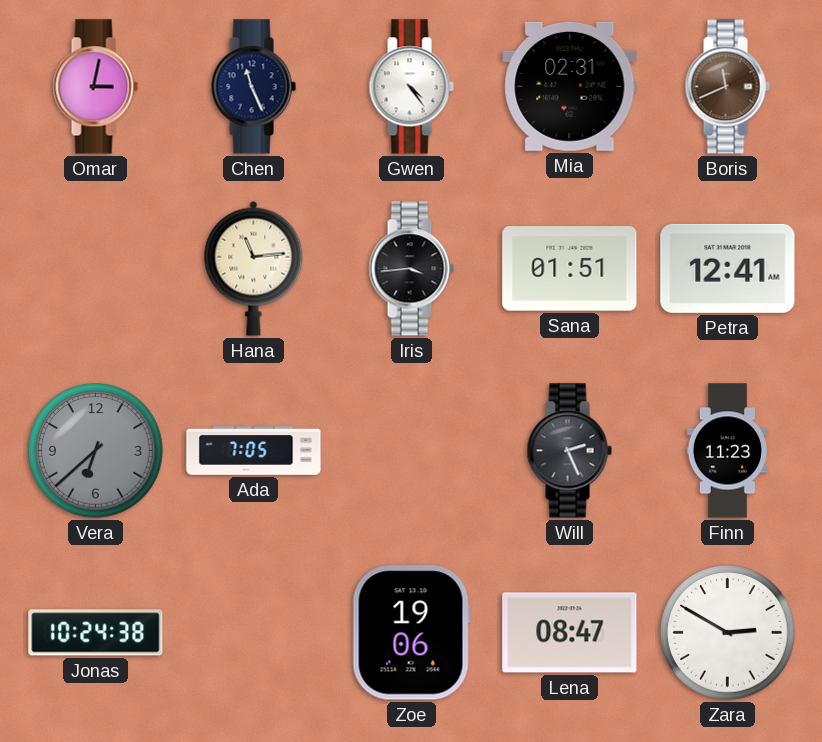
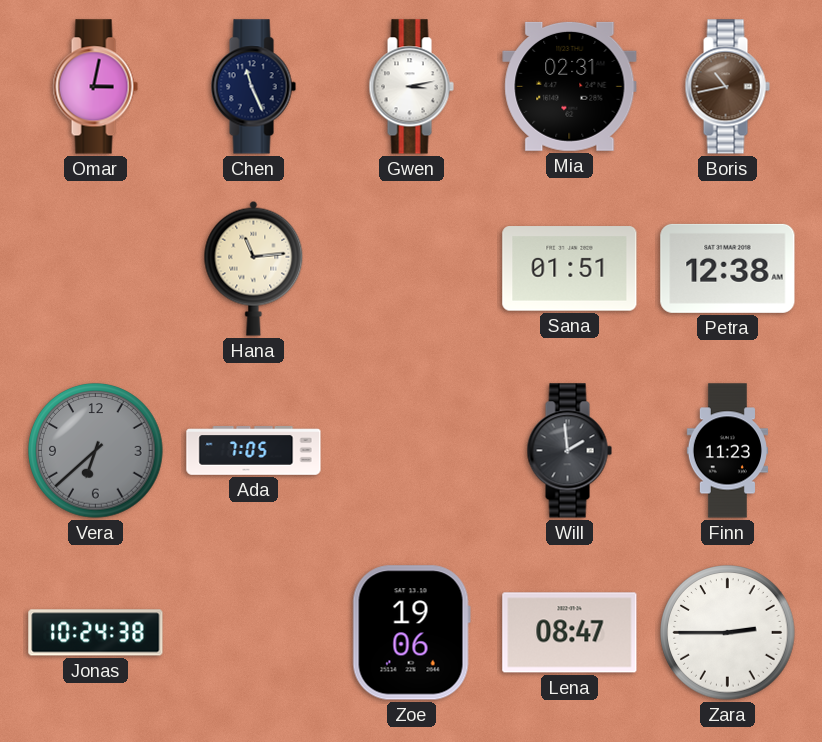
Gwen: 4:24 -> 3:13 (411, 87)
Boris: 11:41 -> 10:43 (727, 87)
Iris: 3:44 -> none (411, 269)
Petra: 12:41 -> 12:38 (728, 268)
Will: 2:26 -> 1:59 (569, 451)
Zara: 2:50 -> 2:45 (728, 633)
